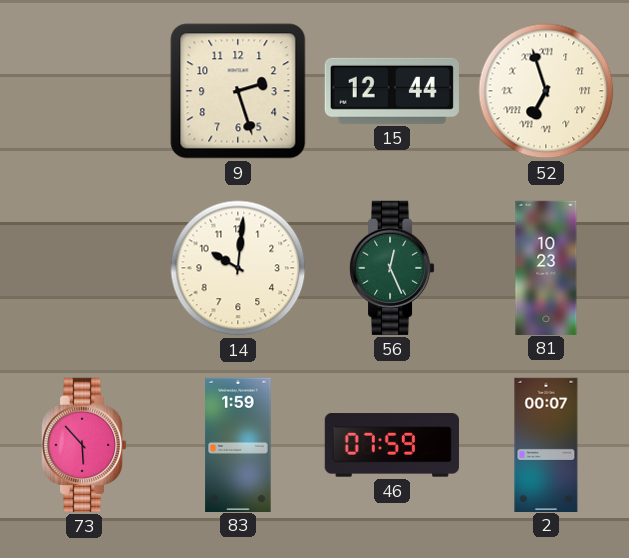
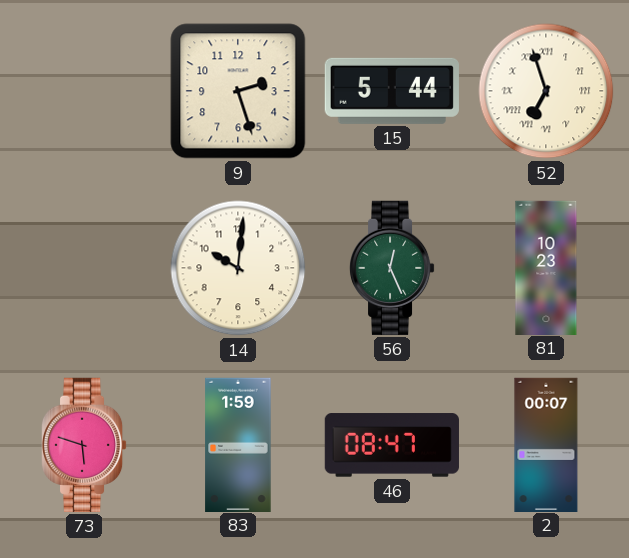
15: 12:44 -> 5:44 (392, 91)
73: 5:53 -> 5:48 (84, 445)
46: 07:59 -> 08:47 (392, 445)
